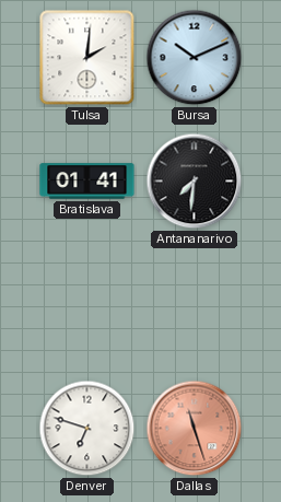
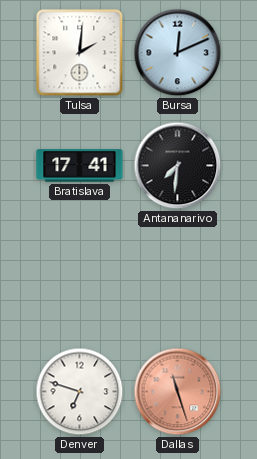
Bursa: 10:11 -> 12:11 (178, 53)
Bratislava: 01:41 -> 17:41 (80, 166)
